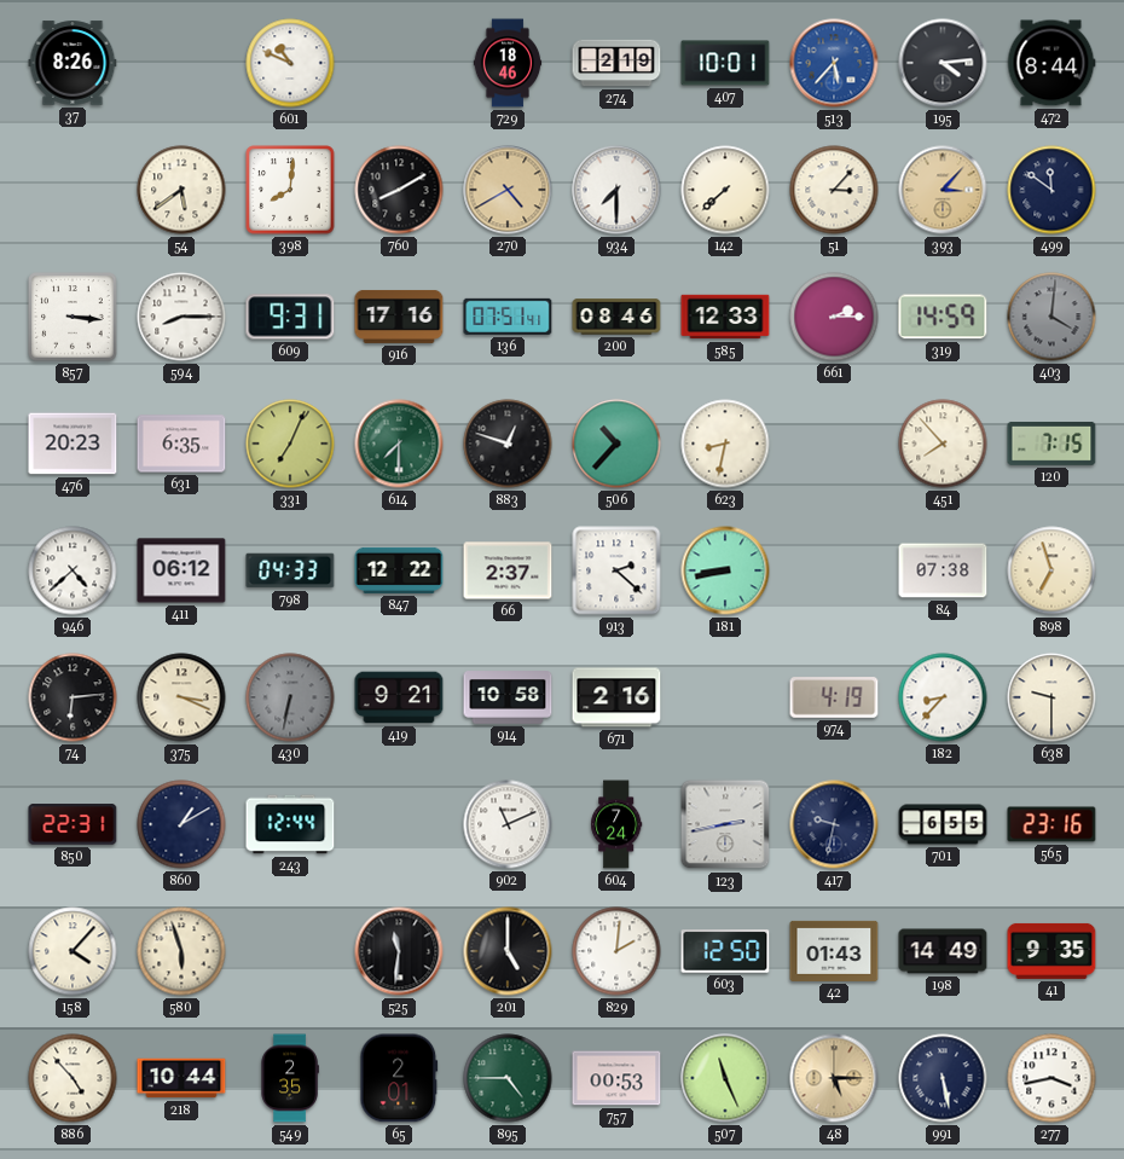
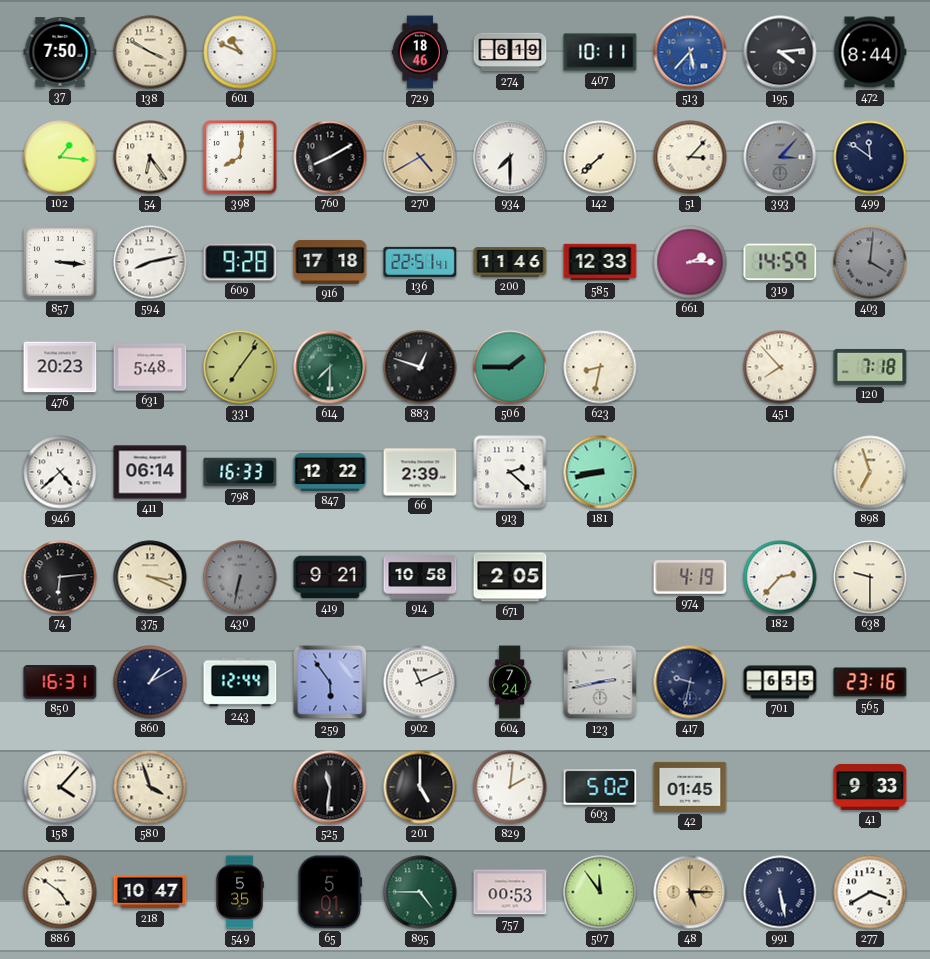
37: 8:26 -> 7:50 (60, 52)
138: none -> 3:50 (150, 52)
274: 2:19 -> 6:19 (510, 52)
407: 10:01 -> 10:11 (600, 52)
102: none -> 1:16 (60, 157)
54: 5:39 -> 6:24 (150, 157)
393 dial: champagne -> grey (780, 157)
594: 8:15 -> 8:13 (150, 262)
609: 9:31 -> 9:28 (240, 262)
916: 17:16 -> 17:18 (330, 262)
136: 07:51 -> 22:51 (420, 262)
200: 08:46 -> 11:46 (510, 262)
631: 6:35 -> 5:48 (150, 367)
331: 7:04 -> 7:06 (240, 367)
506: 10:37 -> 1:45 (510, 367)
120: 7:15 -> 7:18 (870, 367)
411: 06:12 -> 06:14 (150, 472)
798: 04:33 -> 16:33 (240, 472)
66: 2:37 -> 2:39 (420, 472)
84: 07:38 -> none (943, 570)
671: 2:16 -> 2:05 (510, 577)
182: 8:37 -> 2:37 (780, 577)
850: 22:31 -> 16:31 (60, 682)
259: none -> 5:54 (330, 682)
580: 5:57 -> 3:57 (150, 787)
603: 12:50 -> 5:02 (600, 787)
42: 01:43 -> 01:45 (690, 787)
198: 14:49 -> none (943, 951)
41: 9:35 -> 9:33 (870, 787)
886: 4:53 -> 4:51 (60, 892)
218: 10:44 -> 10:47 (150, 892)
549: 2:35 -> 5:35 (240, 892)
65: 2:01 -> 5:01 (330, 892)
507: 11:26 -> 11:54 (600, 892)
277: 3:43 -> 3:40 (870, 892)
